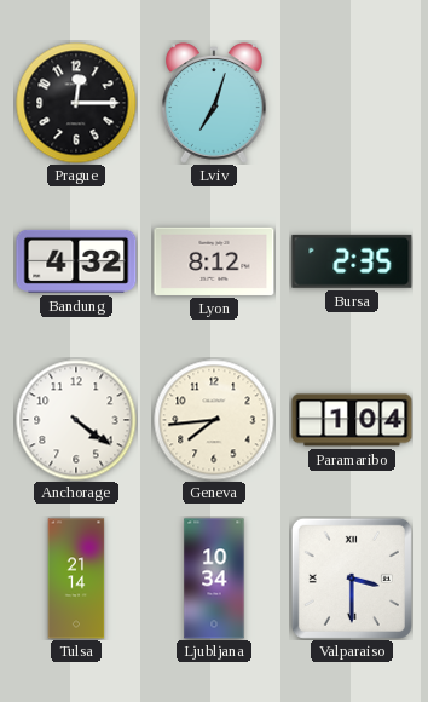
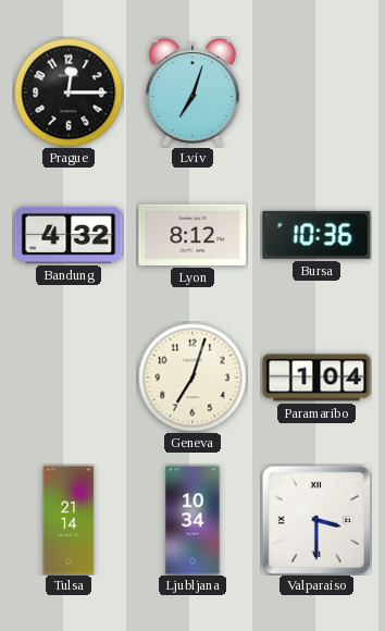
Bursa: 2:35 -> 10:36 (316, 235)
Anchorage: 4:21 -> none (76, 420)
Geneva: 7:44 -> 7:03 (192, 378)
